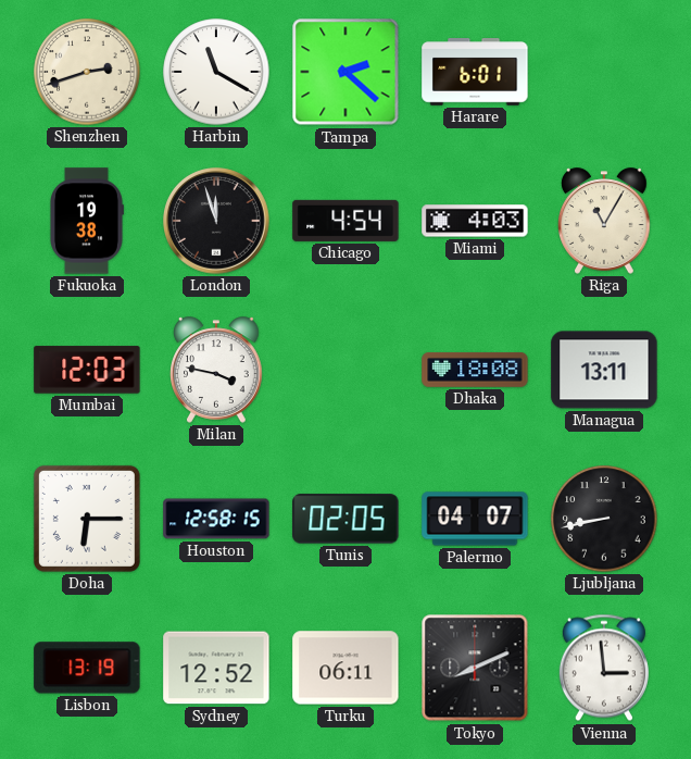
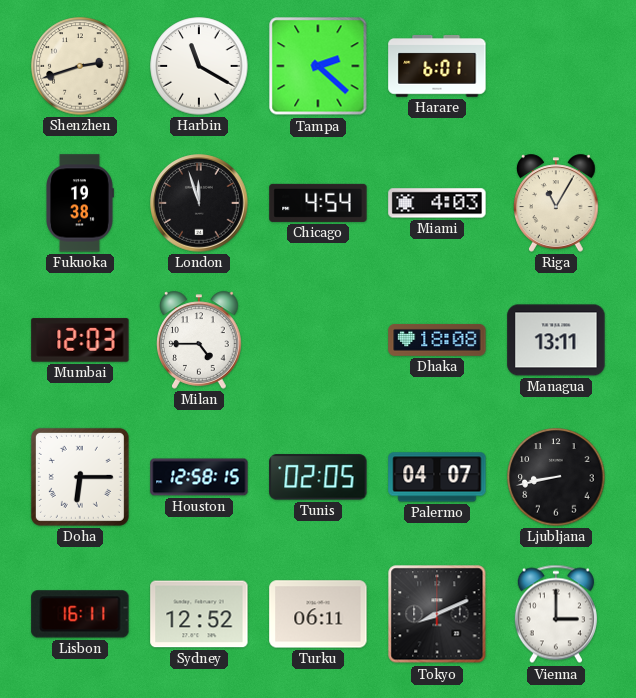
Milan: 3:47 -> 4:45 (200, 340)
Lisbon: 13:19 -> 16:11 (80, 614)
Vienna: 2:59 -> 3:00 (556, 614)
